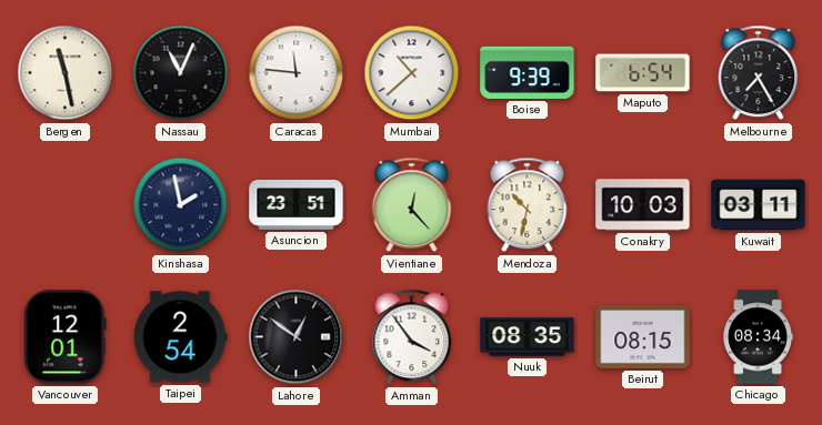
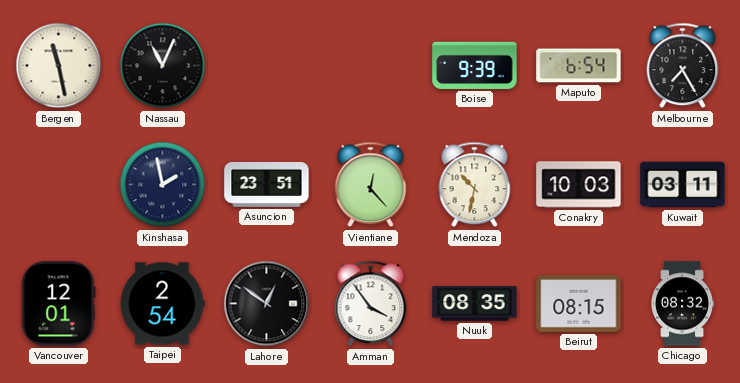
Caracas: 11:46 -> none (297, 73)
Mumbai: 10:38 -> none (412, 73)
Chicago: 08:34 -> 08:32 (682, 304)
